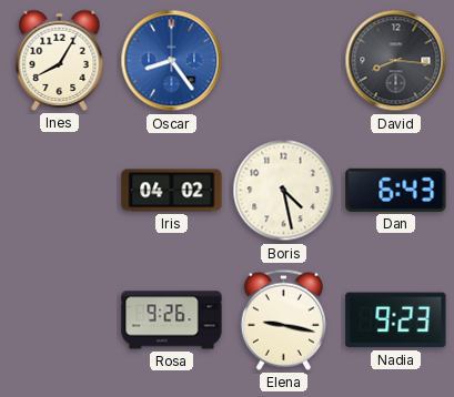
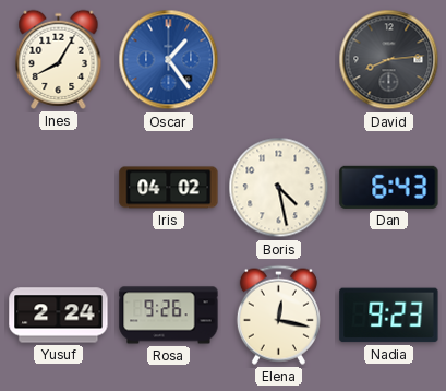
Oscar: 8:24 -> 1:24 (169, 60)
David: 8:16 -> 8:14 (389, 60)
Yusuf: none -> 2:24 (59, 316)
Elena: 9:17 -> 12:17 (278, 315)
